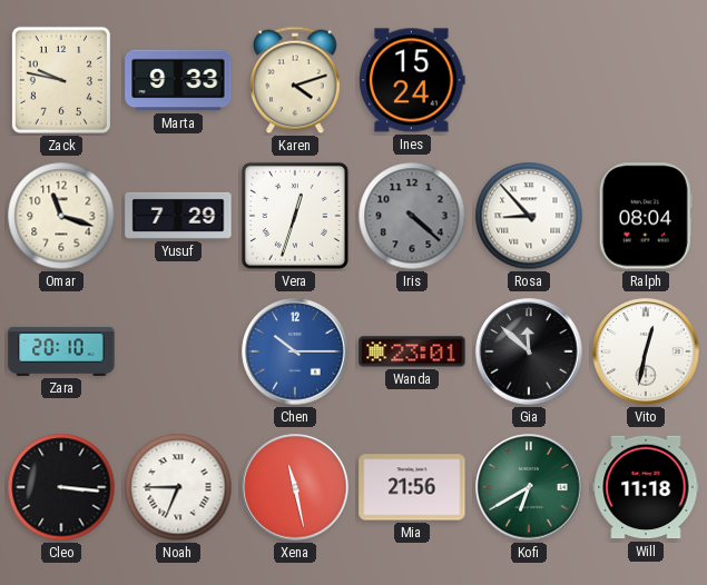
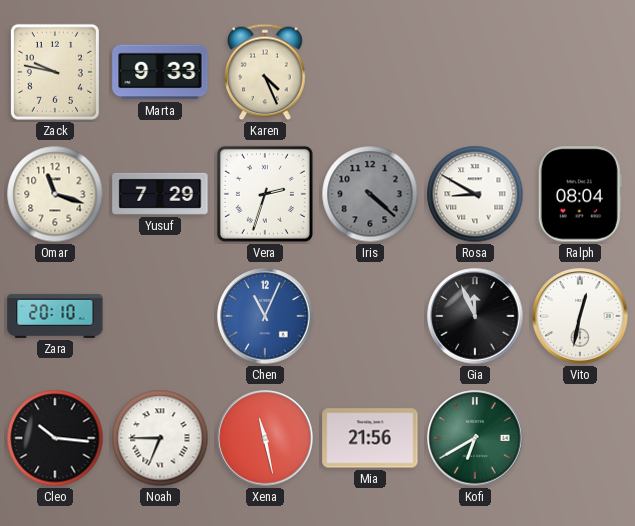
Karen: 4:12 -> 4:26 (265, 72)
Ines: 15:24 -> none (412, 80)
Vera: 12:33 -> 2:33 (265, 194)
Rosa: 8:53 -> 8:50 (475, 194)
Chen: 10:15 -> 11:04 (265, 316)
Wanda: 23:01 -> none (412, 351)
Gia: 11:52 -> 11:56 (475, 316)
Cleo: 3:16 -> 10:16 (55, 438)
Will: 11:18 -> none (646, 487)
